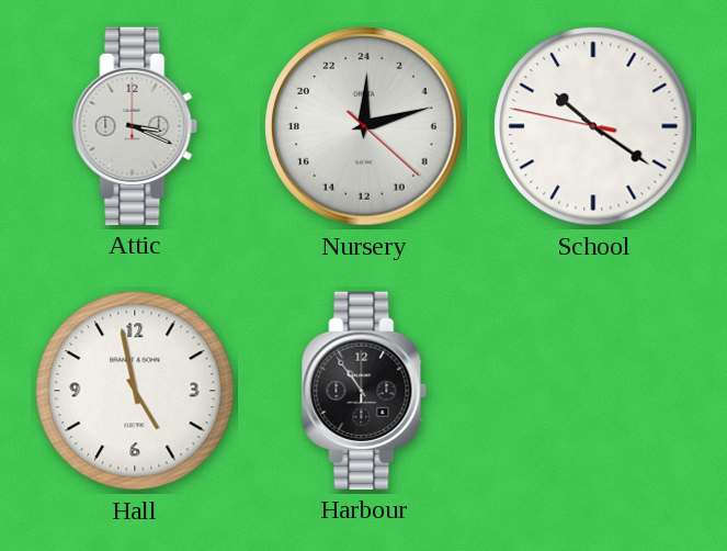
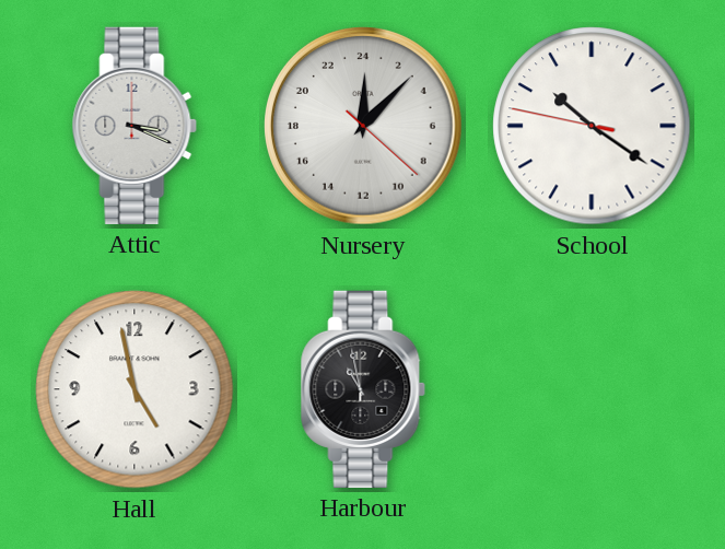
Nursery: 0:12 -> 0:07 (363, 126)
Harbour: 10:54 -> 10:58 (363, 389)
